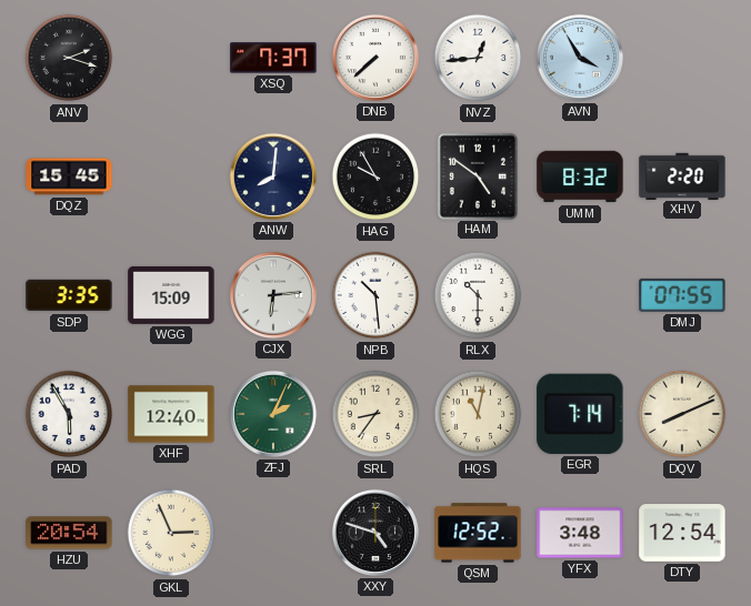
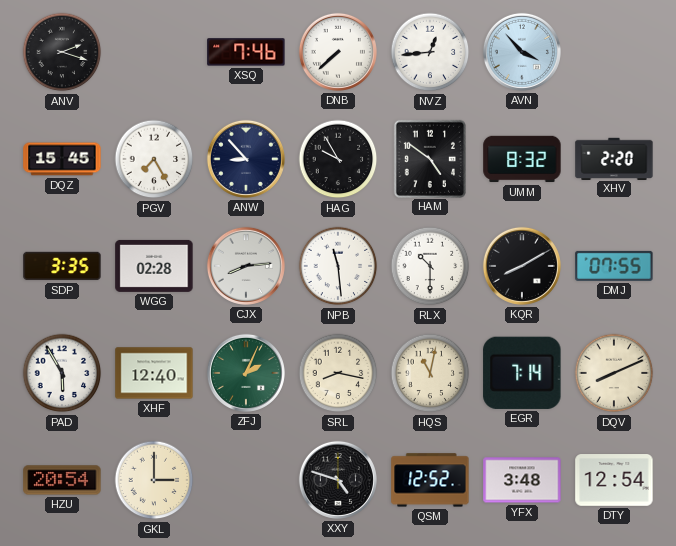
XSQ: 7:37 -> 7:46 (246, 52)
AVN: 3:55 -> 3:53 (522, 52)
PGV: none -> 7:25 (154, 159)
ANW: 8:01 -> 8:53 (246, 159)
WGG: 15:09 -> 02:28 (154, 266)
CJX: 6:14 -> 8:14 (246, 266)
NPB: 10:29 -> 11:29 (338, 266)
KQR: none -> 8:10 (522, 266)
SRL: 8:36 -> 8:17 (338, 373)
GKL: 2:56 -> 3:00 (154, 480)
